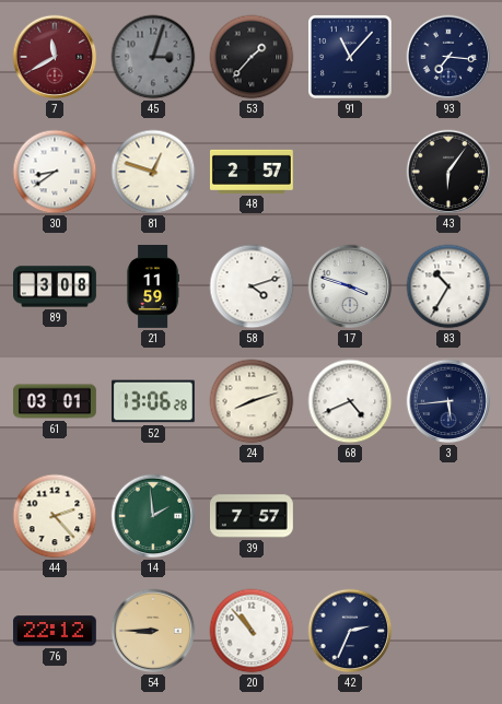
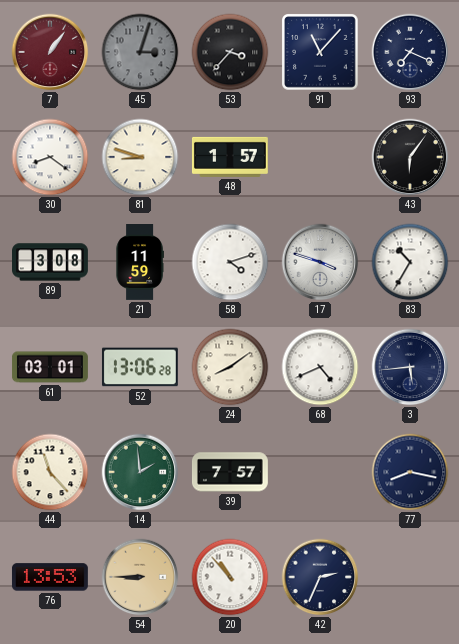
7: 11:40 -> 1:06 (50, 52)
53: 1:37 -> 3:37 (230, 52)
93: 7:16 -> 7:19 (410, 52)
30: 8:39 -> 8:21 (50, 157)
81: 12:48 -> 8:48 (140, 157)
48: 2:57 -> 1:57 (230, 157)
24: 8:12 -> 8:09 (230, 367)
44: 2:23 -> 11:23 (50, 472)
77: none -> 8:17 (410, 472)
76: 22:12 -> 13:53 (50, 577)
